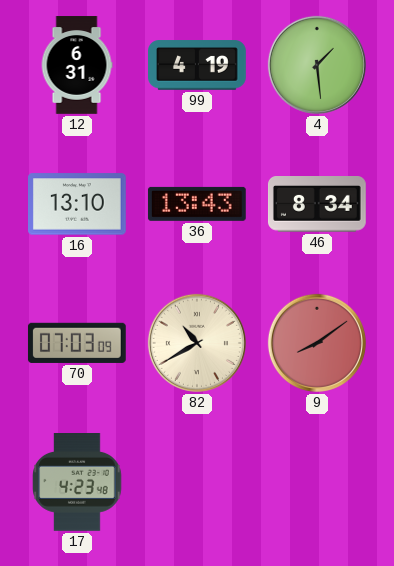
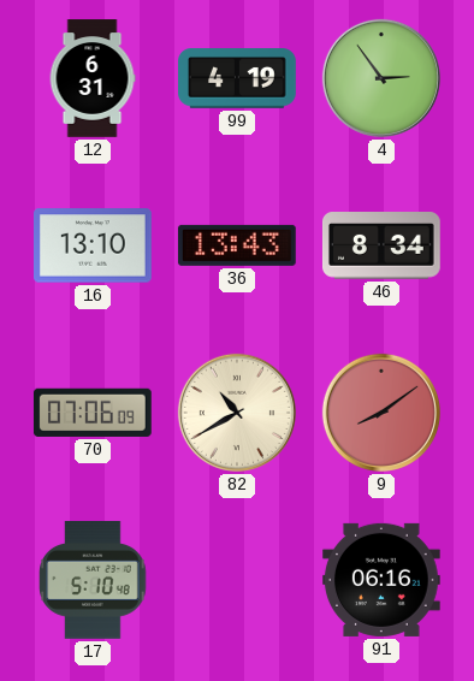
4: 1:29 -> 2:54 (381, 78)
70: 07:03 -> 07:06 (93, 413)
17: 4:23 -> 5:10 (93, 581)
91: none -> 06:16 (383, 580)
